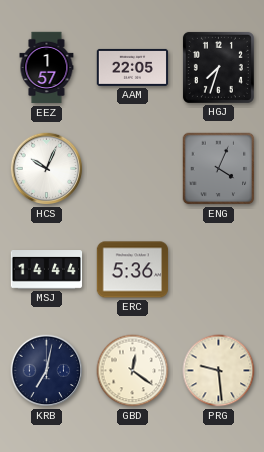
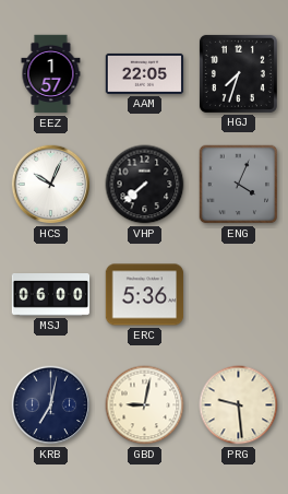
VHP: none -> 7:38 (145, 185)
MSJ: 14:44 -> 06:00 (51, 295)
GBD: 12:21 -> 9:02 (145, 405)
